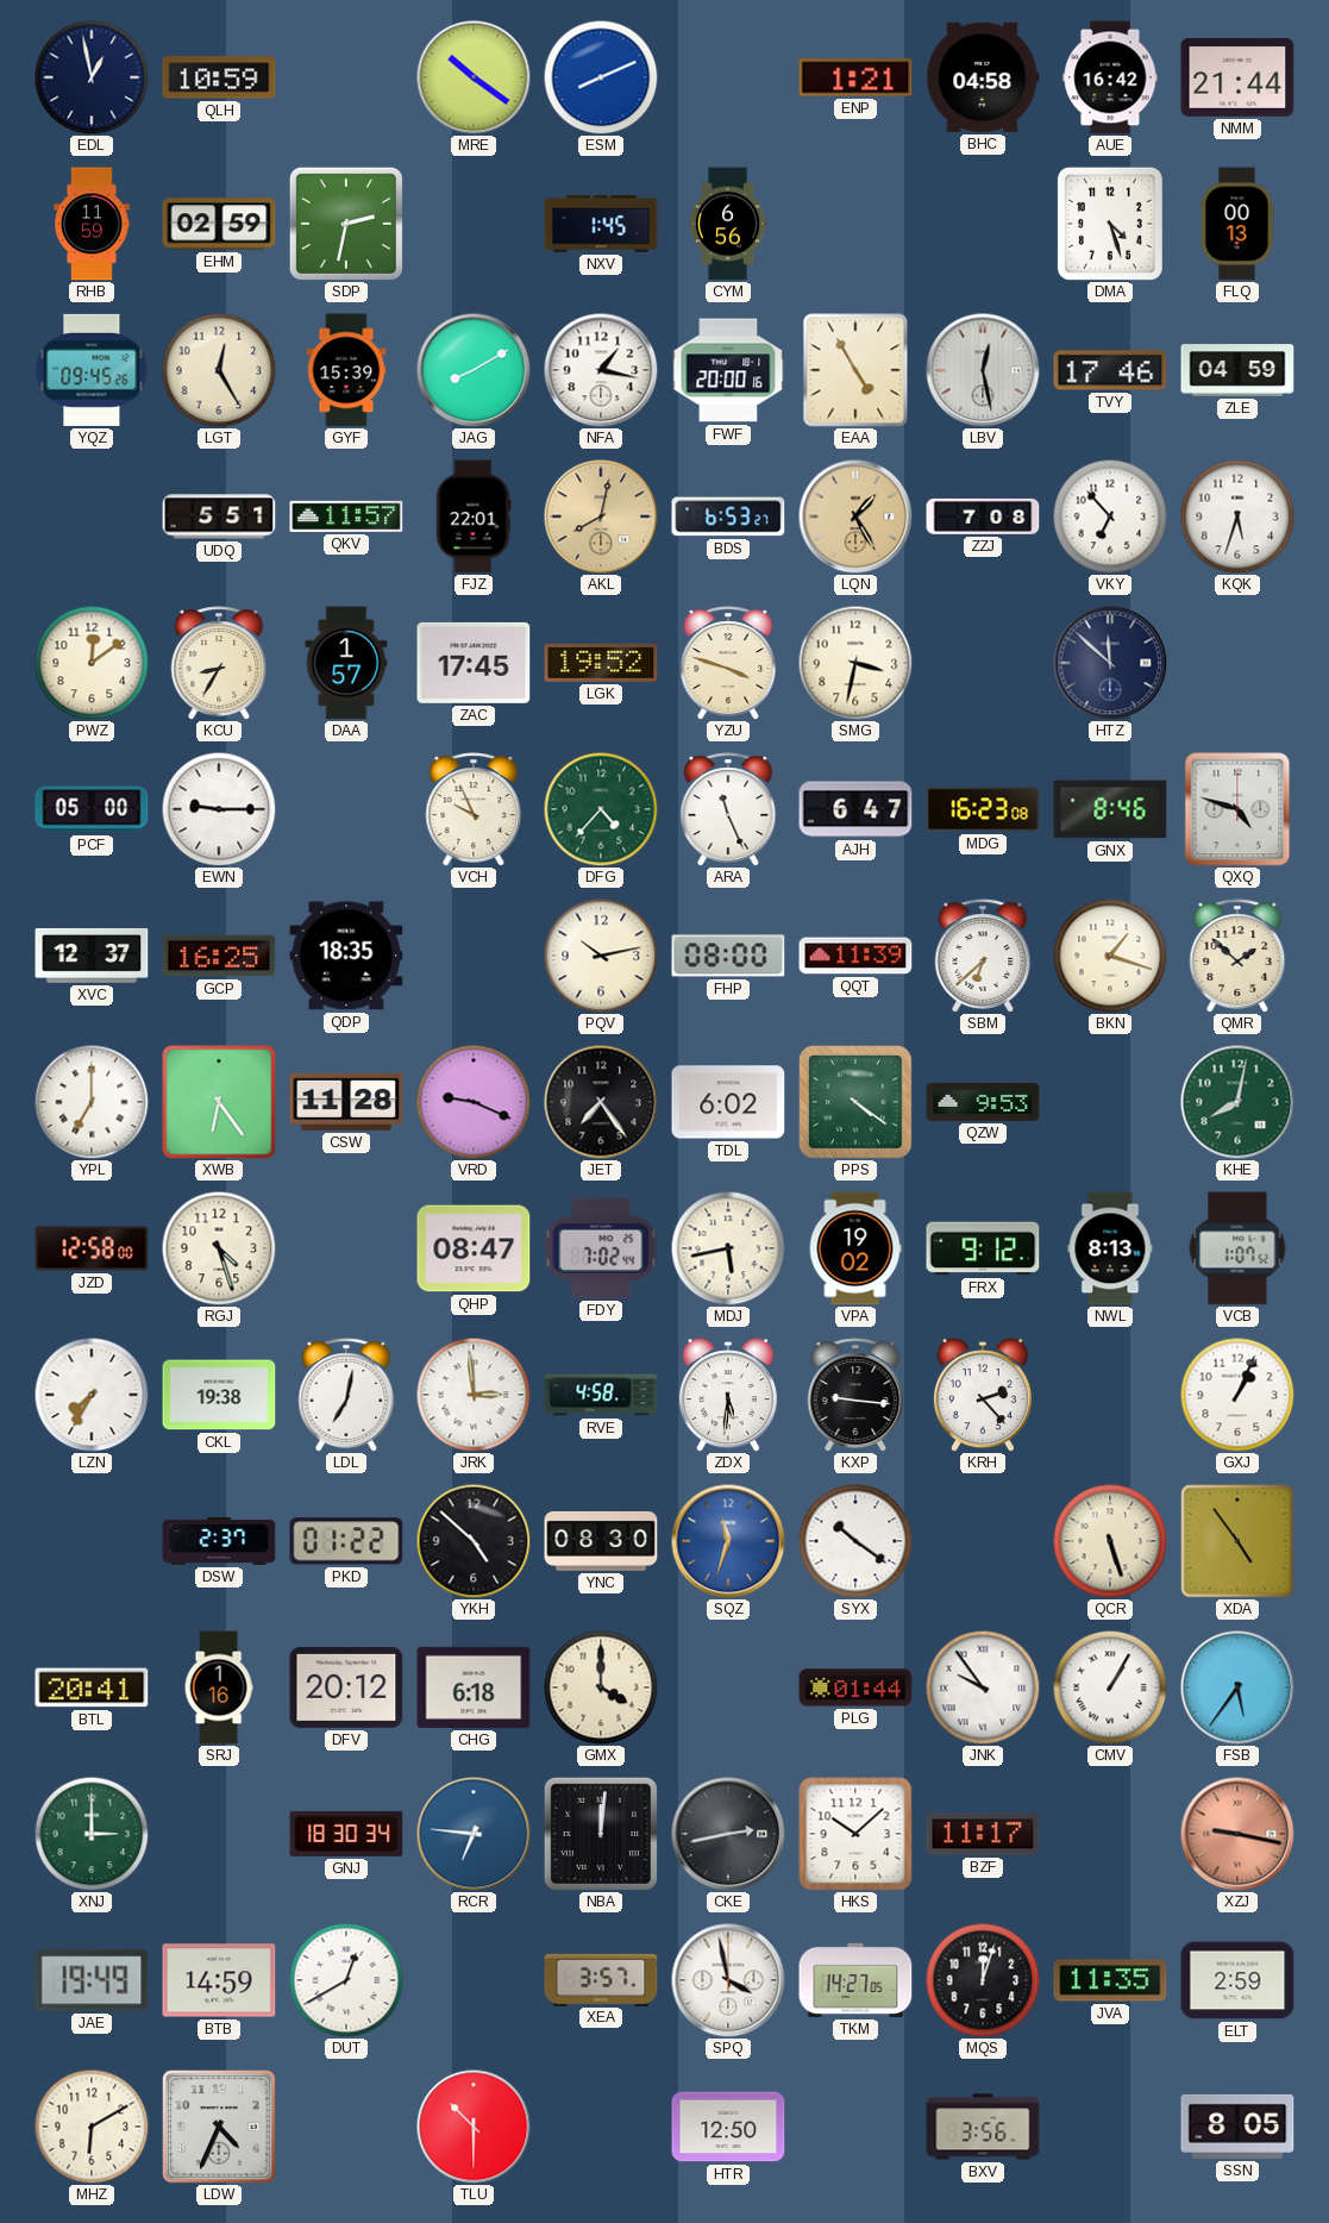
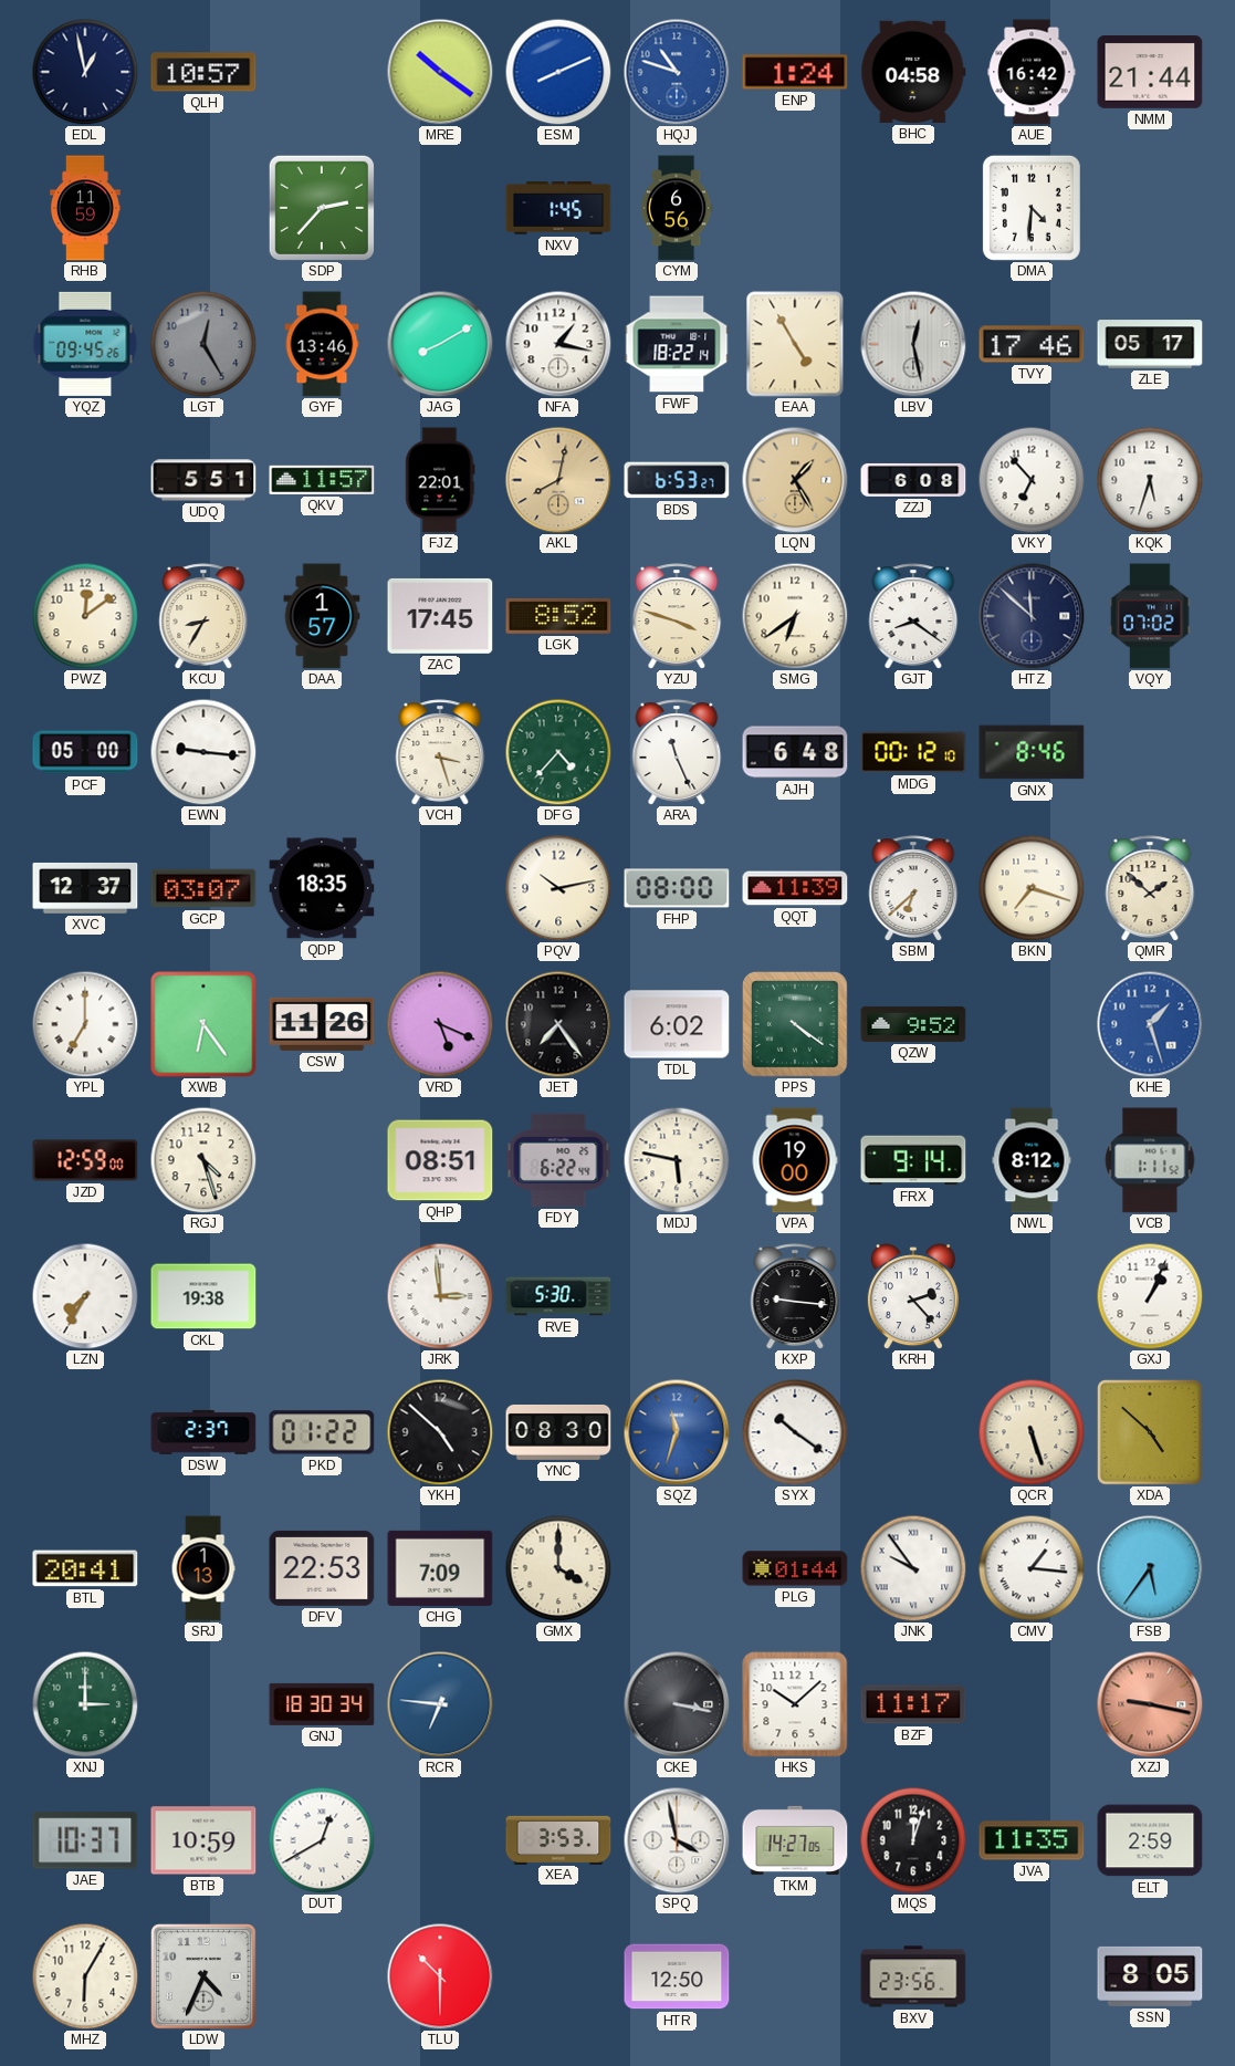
QLH: 10:59 -> 10:57 (203, 72)
HQJ: none -> 10:48 (677, 72)
ENP: 1:21 -> 1:24 (795, 72)
EHM: 02:59 -> none (219, 224)
SDP: 2:32 -> 2:37 (322, 208)
DMA: 4:27 -> 4:31 (1032, 208)
FLQ: 00:13 -> none (1237, 224)
LGT dial: cream -> grey (203, 344)
GYF: 15:39 -> 13:46 (322, 344)
FWF: 20:00 -> 18:22 (677, 344)
ZLE: 04:59 -> 05:17 (1150, 344)
ZZJ: 7:08 -> 6:08 (913, 480)
LGK: 19:52 -> 8:52 (558, 616)
SMG: 3:32 -> 6:39 (795, 616)
GJT: none -> 8:21 (913, 616)
VQY: none -> 07:02 (1150, 616)
EWN: 9:15 -> 9:16 (203, 752)
VCH: 9:56 -> 3:27 (440, 752)
AJH: 6:47 -> 6:48 (795, 752)
MDG: 16:23 -> 00:12 (913, 752)
QXQ: 4:48 -> none (1237, 809)
GCP: 16:25 -> 03:07 (203, 888)
BKN: 1:18 -> 7:18 (1032, 888)
CSW: 11:28 -> 11:26 (322, 1024)
VRD: 9:19 -> 5:19 (440, 1024)
QZW: 9:53 -> 9:52 (913, 1024)
KHE: 8:02 -> 1:27 (1150, 1024)
KHE dial: green -> blue (1150, 1024)
JZD: 12:58 -> 12:59 (85, 1160)
QHP: 08:47 -> 08:51 (440, 1160)
FDY: 7:02 -> 6:22 (558, 1160)
MDJ: 5:43 -> 5:47 (677, 1160)
VPA: 19:02 -> 19:00 (795, 1160)
FRX: 9:12 -> 9:14 (913, 1160)
NWL: 8:13 -> 8:12 (1032, 1160)
VCB: 1:07 -> 1:11 (1150, 1160)
LDL: 7:02 -> none (346, 1395)
RVE: 4:58 -> 5:30 (558, 1296)
ZDX: 5:31 -> none (728, 1395)
XDA: 4:54 -> 4:52 (1151, 1433)
SRJ: 1:16 -> 1:13 (203, 1568)
DFV: 20:12 -> 22:53 (322, 1568)
CHG: 6:18 -> 7:09 (440, 1568)
CMV: 1:05 -> 1:16 (1032, 1568)
NBA: 12:01 -> none (601, 1834)
CKE: 2:43 -> 3:17 (677, 1704)
JAE: 19:49 -> 10:37 (85, 1840)
BTB: 14:59 -> 10:59 (203, 1840)
XEA: 3:57 -> 3:53 (558, 1839)
MHZ: 6:10 -> 6:05 (85, 1976)
BXV: 3:56 -> 23:56 (913, 1976)
